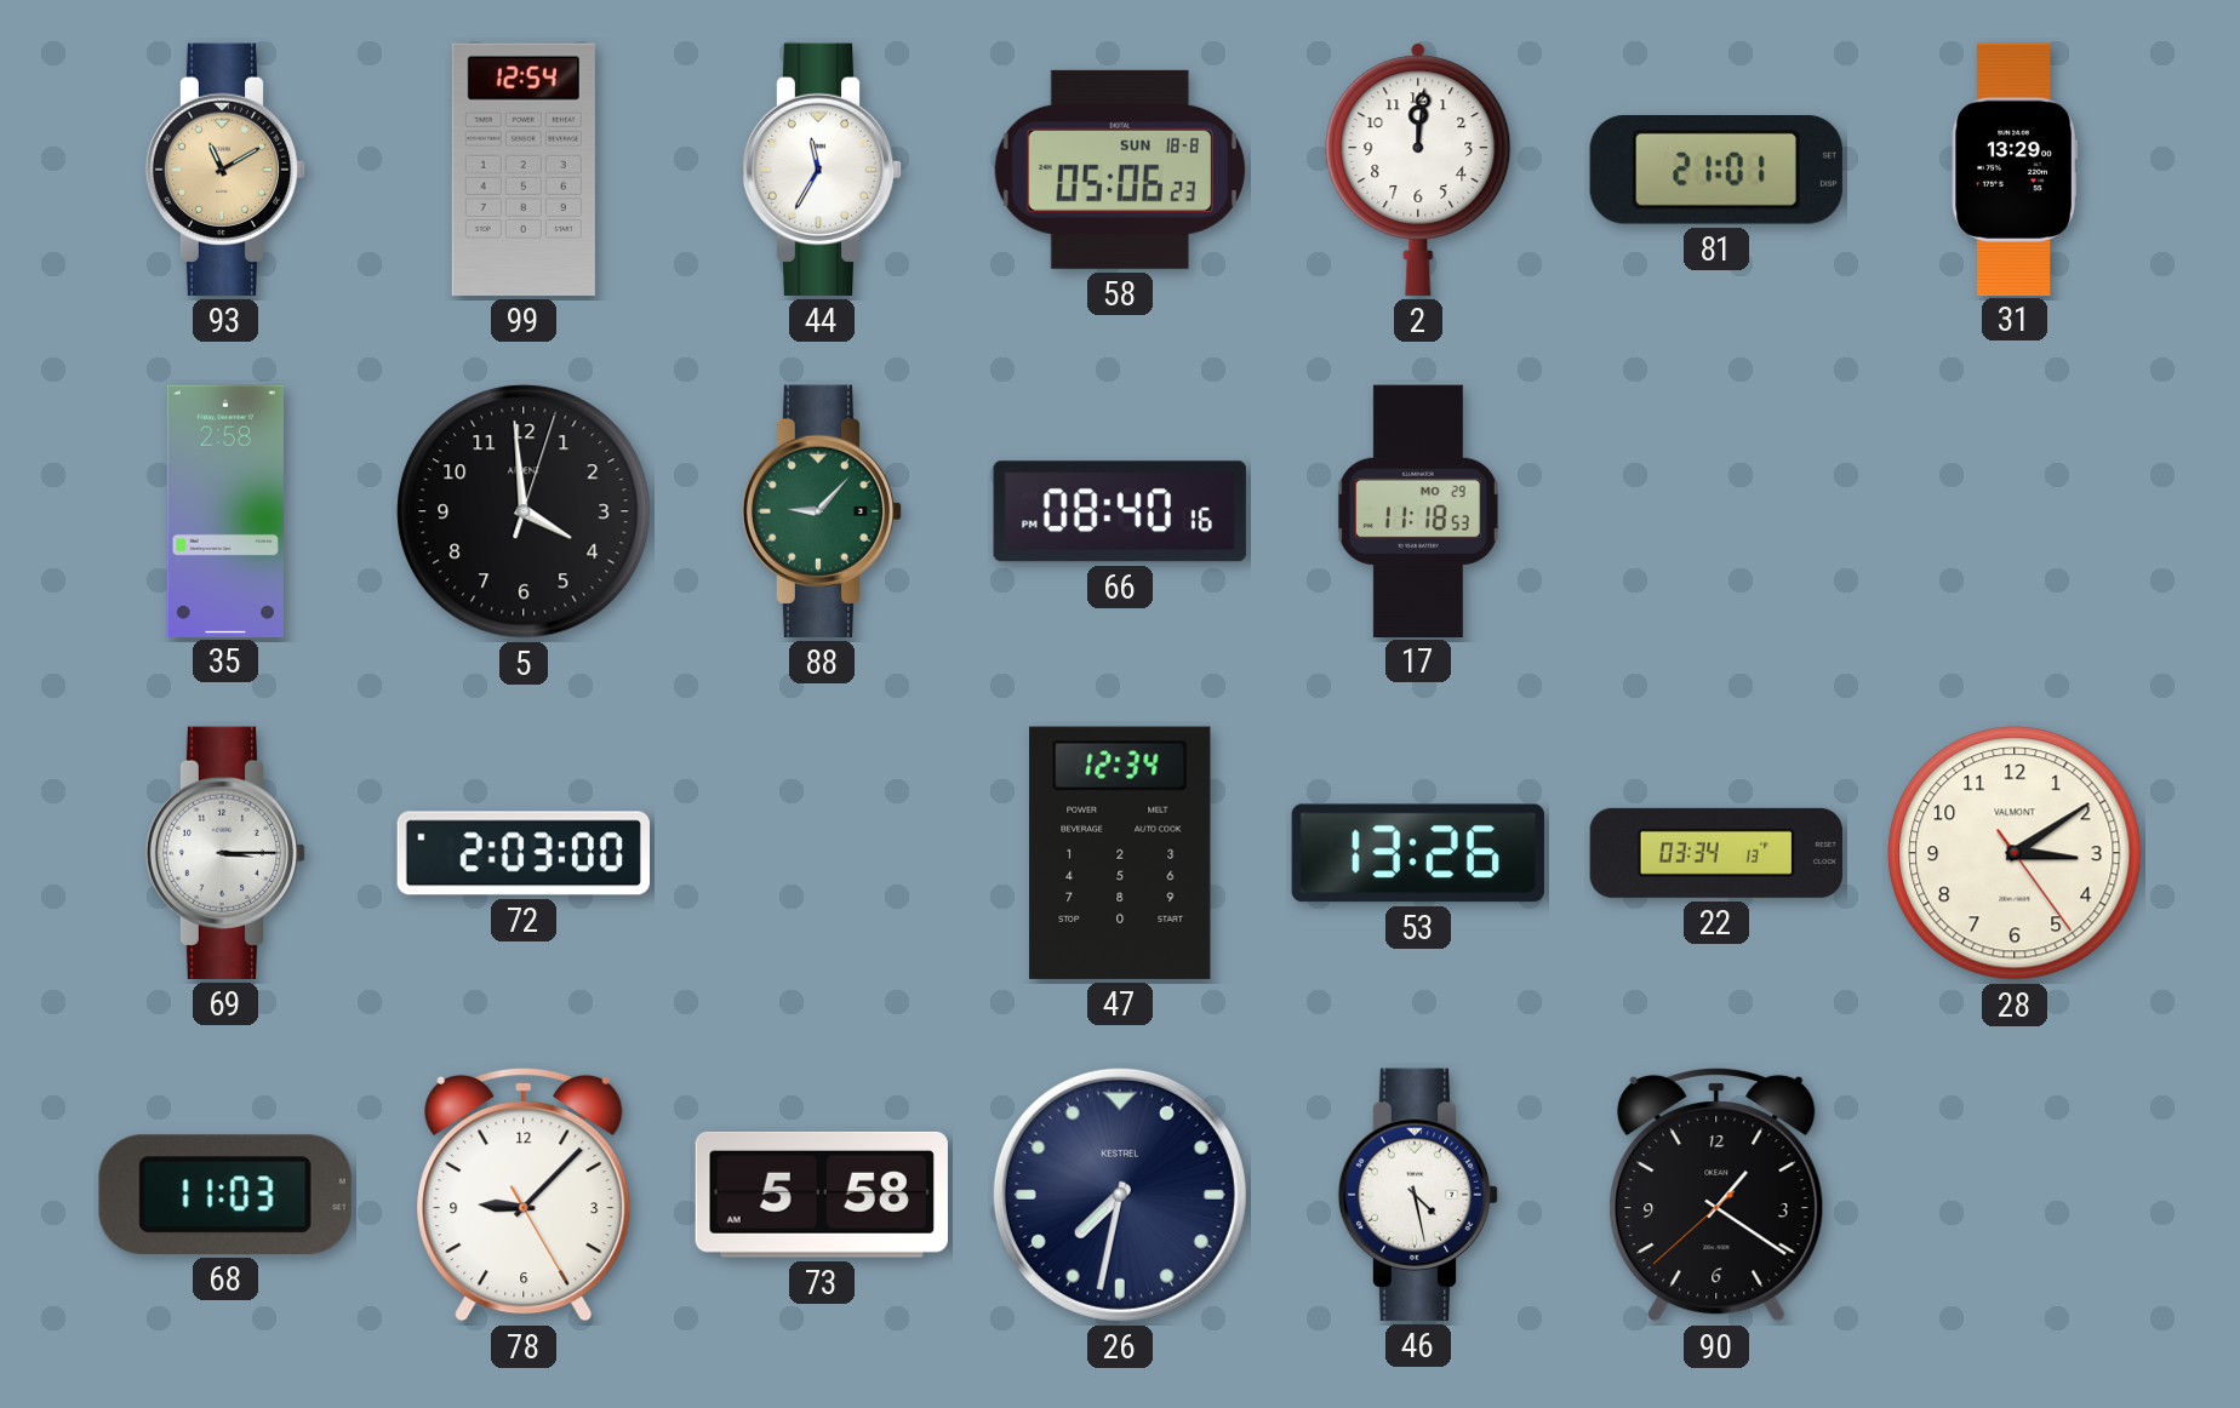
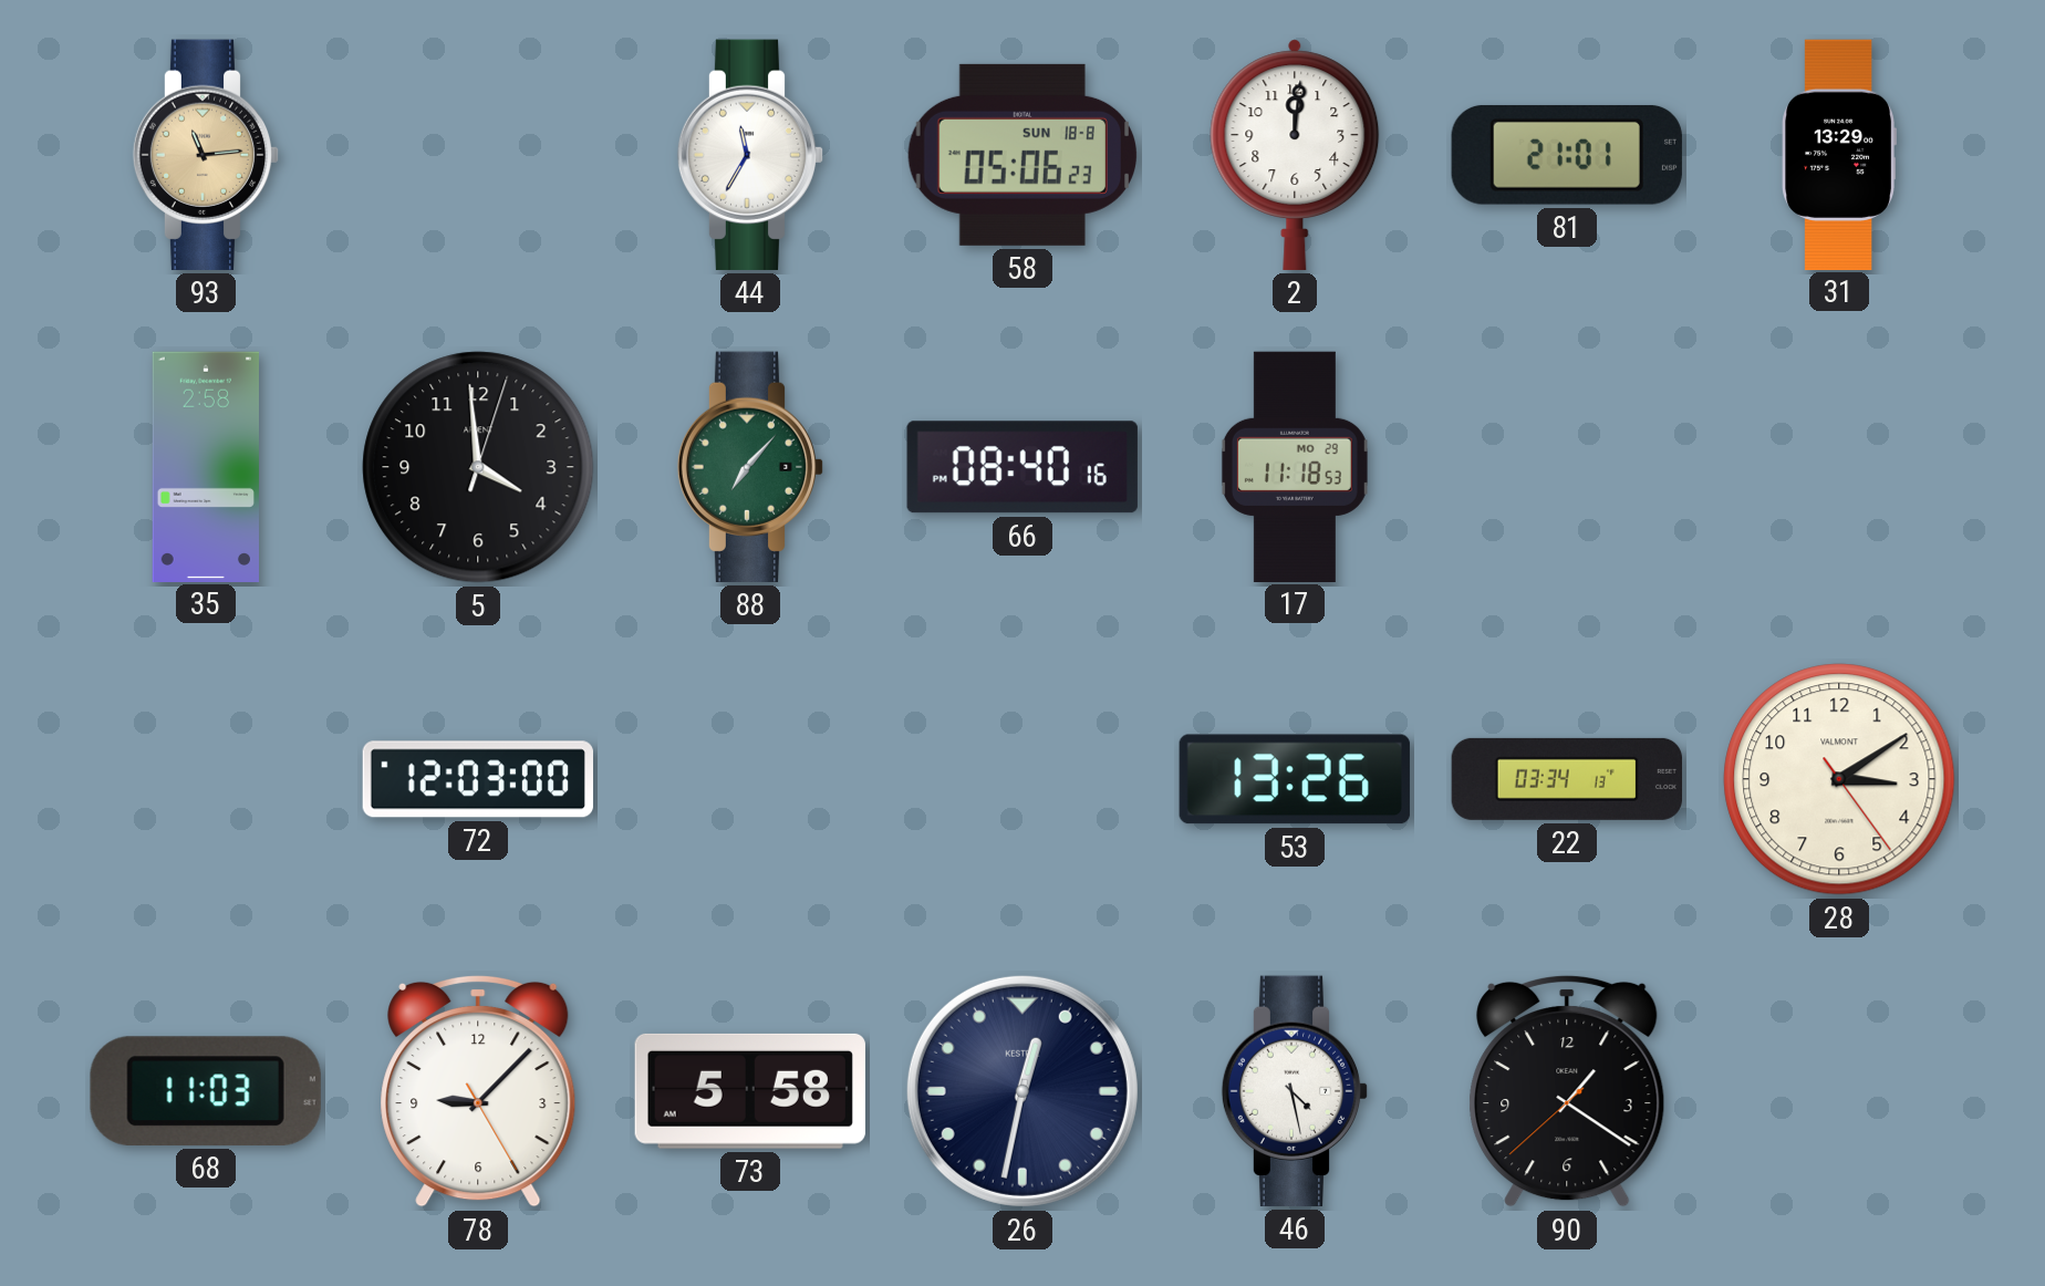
93: 11:10 -> 11:14 (206, 155)
99: 12:54 -> none (524, 170)
88: 9:07 -> 7:07 (750, 467)
69: 3:15 -> none (225, 853)
72: 2:03 -> 12:03 (477, 779)
47: 12:34 -> none (1120, 853)
26: 7:32 -> 12:32 (1022, 1091)
